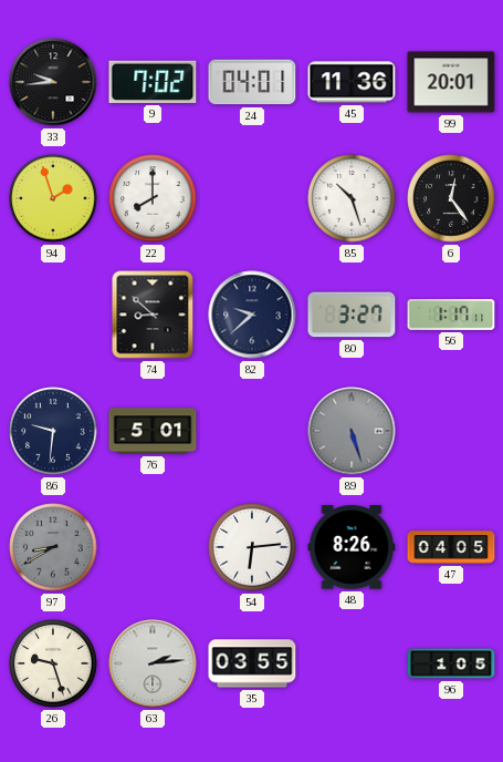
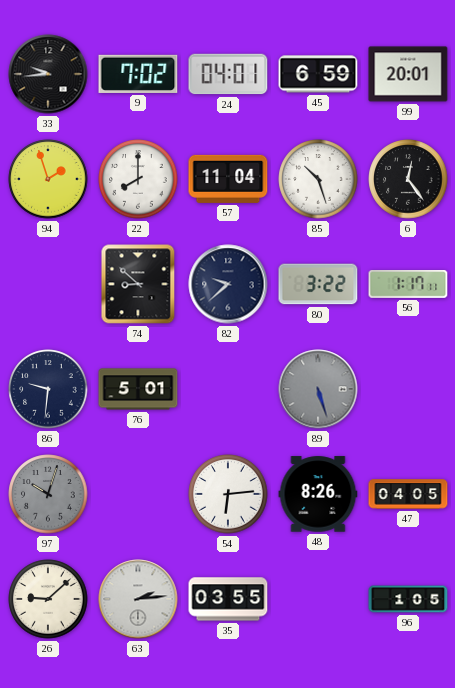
45: 11:36 -> 6:59 (318, 74)
57: none -> 11:04 (228, 179)
80: 3:27 -> 3:22 (318, 284)
97: 8:40 -> 10:03 (48, 494)
26: 9:27 -> 9:08 (48, 599)
